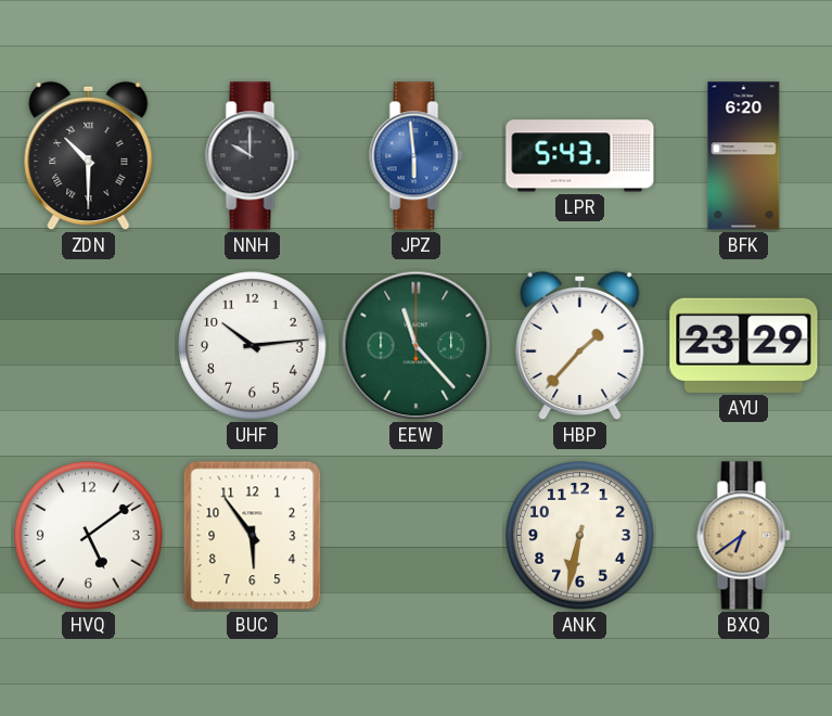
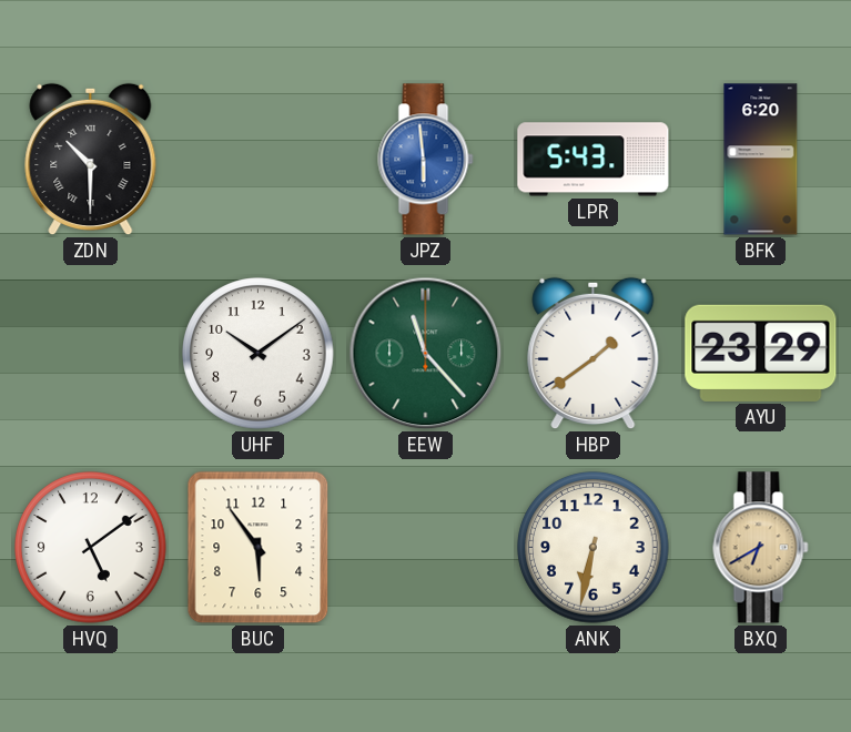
NNH: 10:00 -> none (253, 156)
UHF: 10:14 -> 10:09 (259, 354)
HBP: 1:37 -> 1:39 (594, 354)
BXQ: 6:39 -> 6:40 (761, 548)
